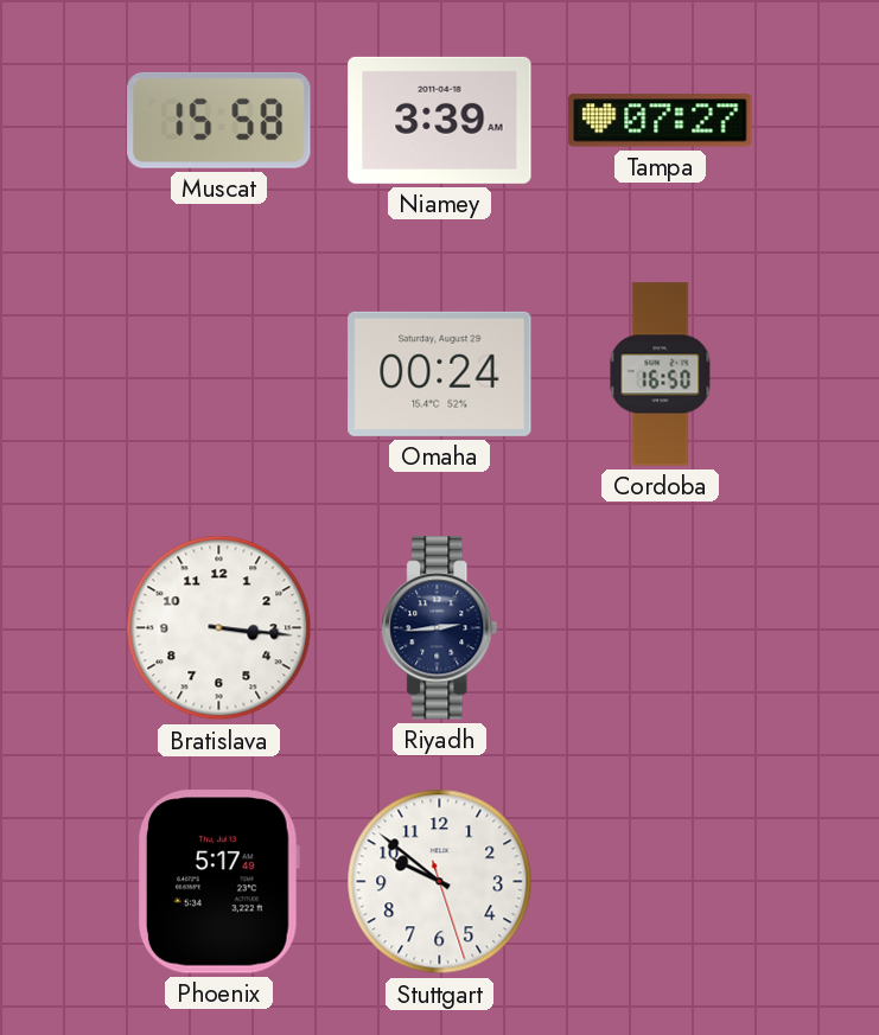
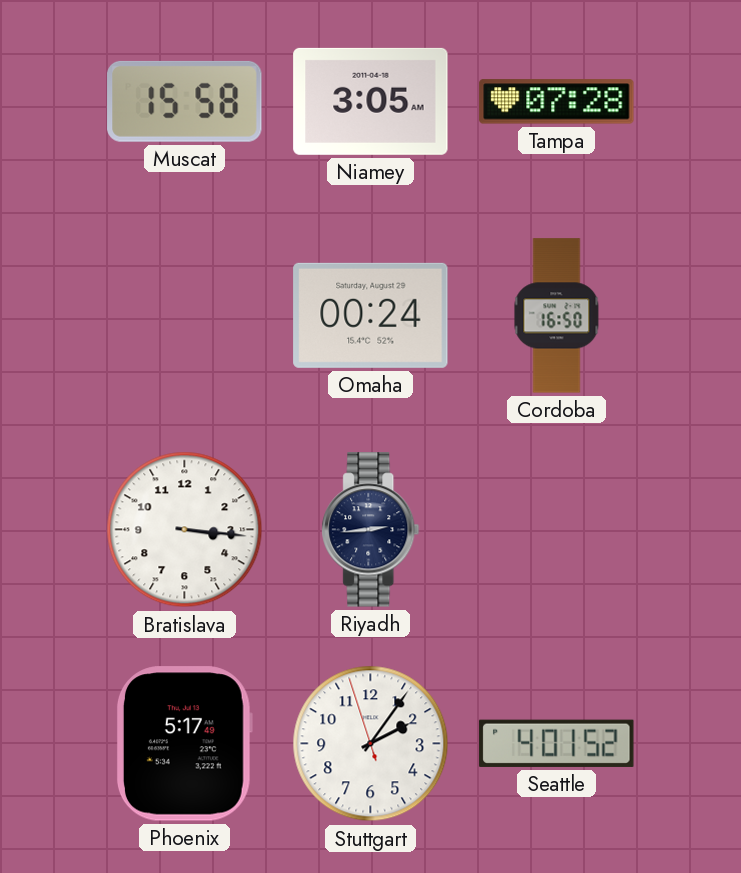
Niamey: 3:39 -> 3:05 (371, 101)
Tampa: 07:27 -> 07:28 (557, 102)
Stuttgart: 9:51 -> 2:05 (371, 744)
Seattle: none -> 4:01 (557, 743)
